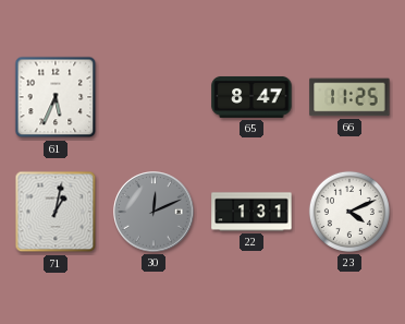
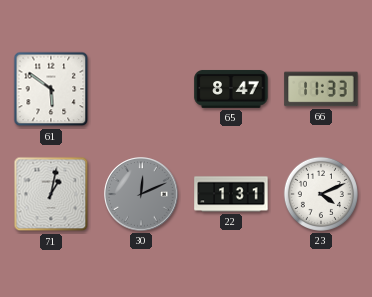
61: 5:34 -> 5:51 (51, 89)
66: 11:25 -> 11:33 (321, 89)
